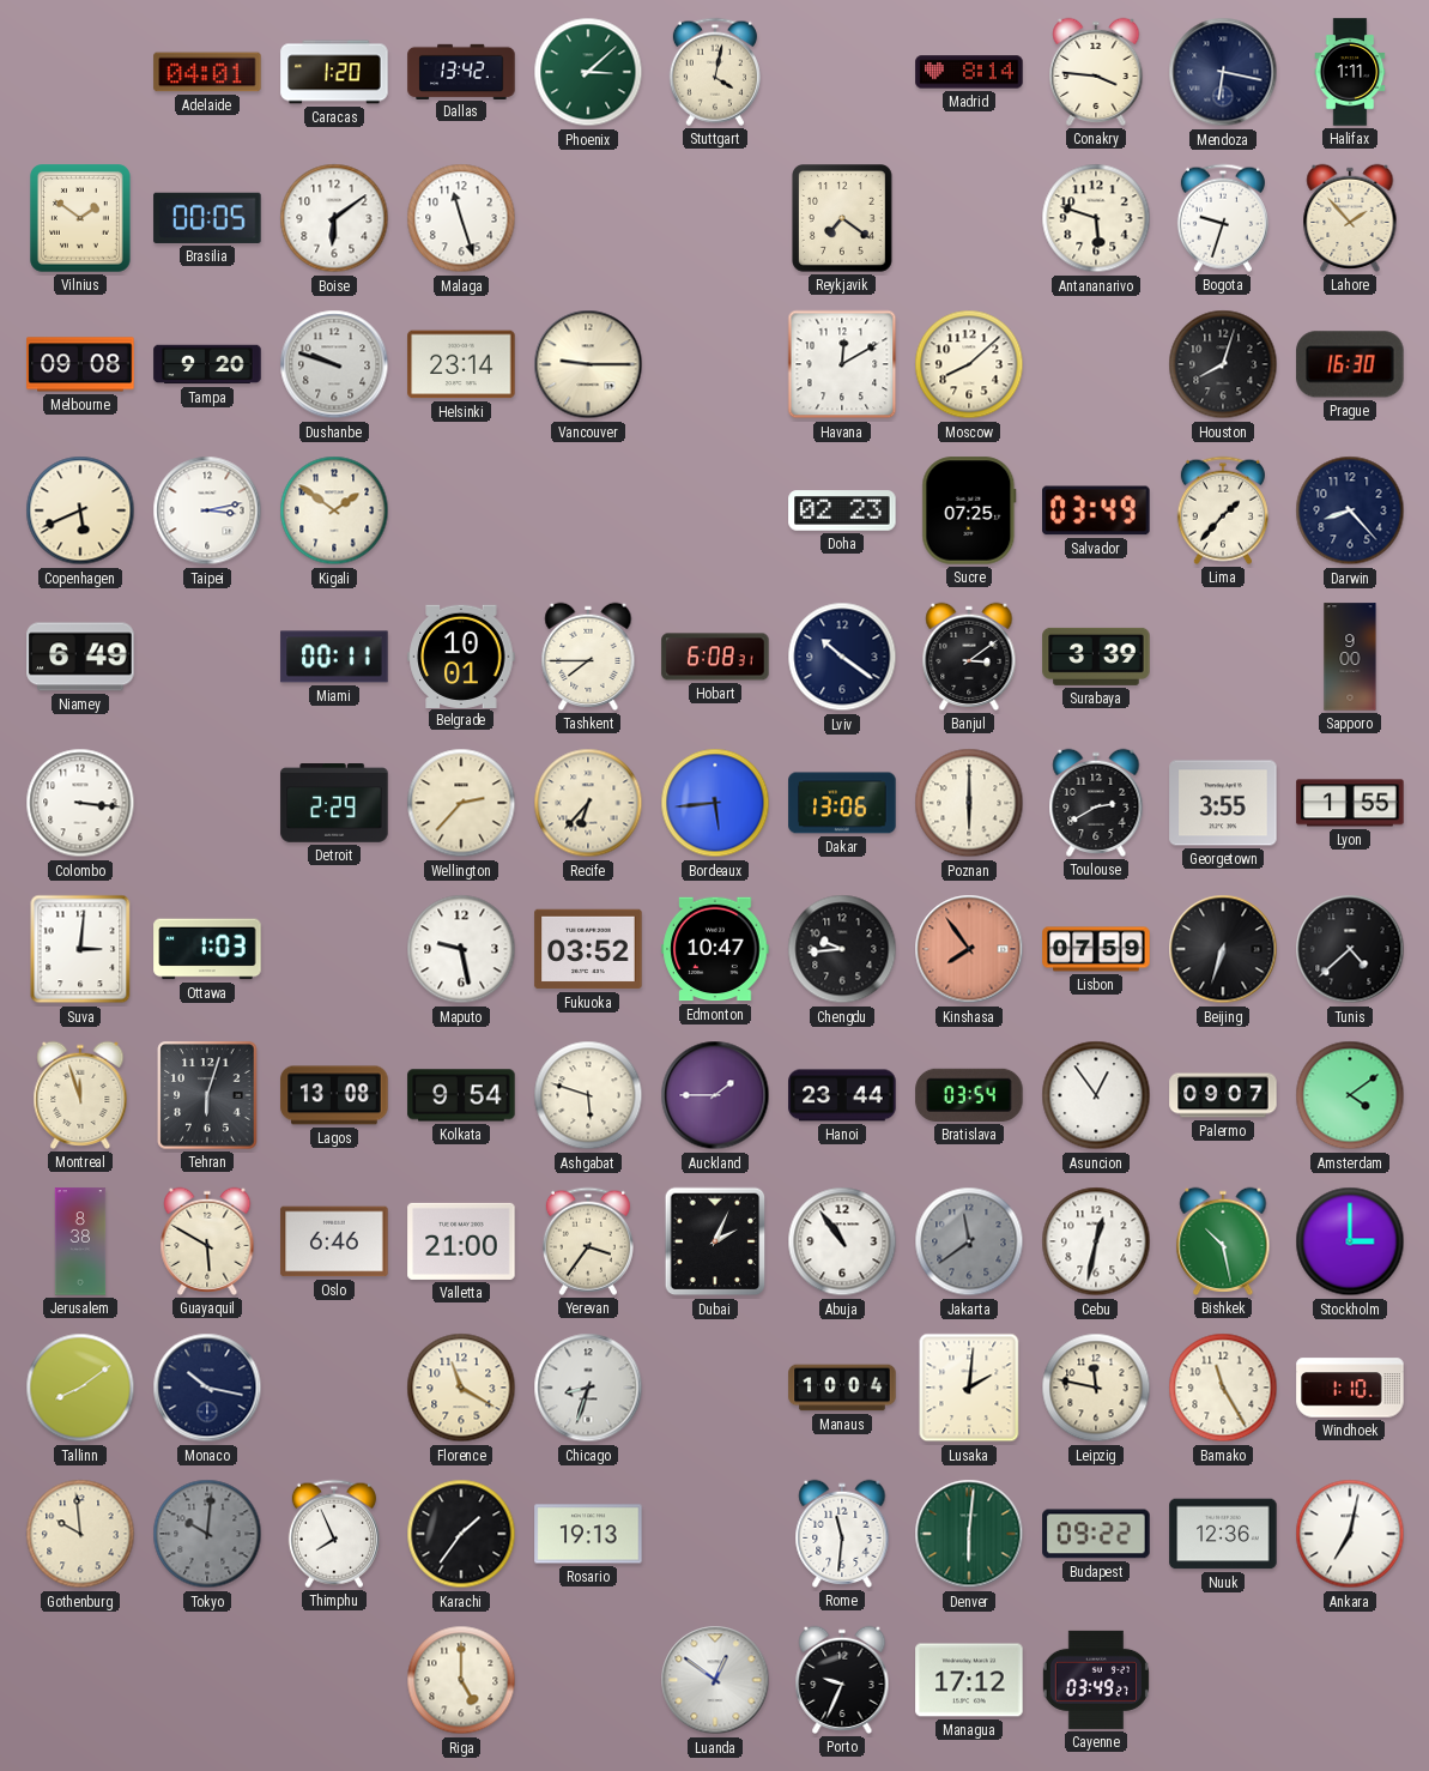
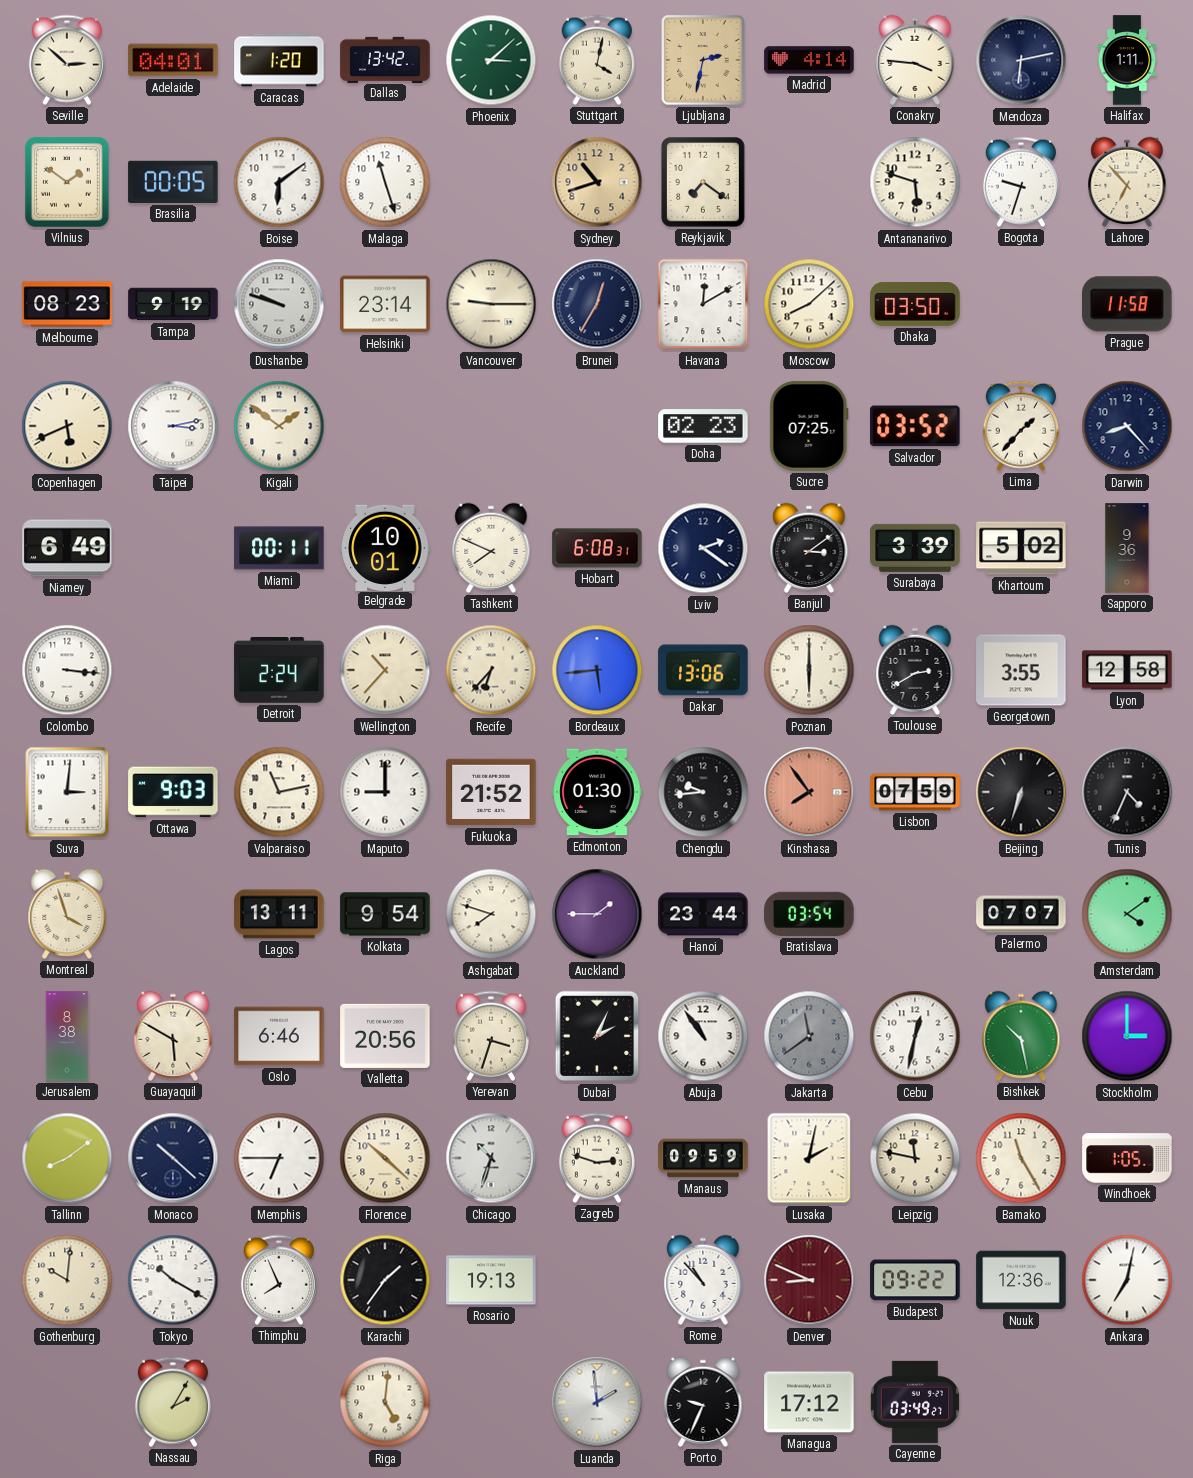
Seville: none -> 2:52 (67, 60)
Ljubljana: none -> 2:32 (703, 60)
Madrid: 8:14 -> 4:14 (809, 60)
Mendoza: 6:17 -> 6:13 (1021, 60)
Sydney: none -> 10:42 (597, 182)
Lahore: 1:53 -> 6:53 (1127, 182)
Melbourne: 09:08 -> 08:23 (67, 304)
Tampa: 9:20 -> 9:19 (173, 304)
Brunei: none -> 12:35 (597, 304)
Dhaka: none -> 03:50 (915, 305)
Houston: 8:03 -> none (1223, 364)
Prague: 16:30 -> 11:58 (1127, 304)
Salvador: 03:49 -> 03:52 (915, 426)
Tashkent: 7:45 -> 7:49 (491, 548)
Lviv: 10:21 -> 2:21 (703, 548)
Khartoum: none -> 5:02 (1021, 548)
Sapporo: 9:00 -> 9:36 (1127, 548)
Detroit: 2:29 -> 2:24 (279, 671)
Wellington: 2:37 -> 10:37 (385, 670)
Lyon: 1:55 -> 12:58 (1127, 670)
Ottawa: 1:03 -> 9:03 (173, 792)
Valparaiso: none -> 11:13 (279, 792)
Maputo: 9:28 -> 9:00 (385, 792)
Fukuoka: 03:52 -> 21:52 (491, 792)
Edmonton: 10:47 -> 01:30 (597, 792)
Tunis: 4:38 -> 4:34 (1127, 792)
Montreal: 11:57 -> 3:57 (67, 914)
Tehran: 6:03 -> none (207, 1095)
Lagos: 13:08 -> 13:11 (279, 914)
Ashgabat: 5:48 -> 7:48 (491, 914)
Asuncion: 12:54 -> none (1096, 1095)
Palermo: 09:07 -> 07:07 (1021, 914)
Valletta: 21:00 -> 20:56 (385, 1036)
Yerevan: 3:36 -> 3:33 (491, 1036)
Monaco: 10:17 -> 10:22 (173, 1158)
Memphis: none -> 6:45 (279, 1158)
Florence: 11:20 -> 10:22 (385, 1158)
Chicago: 8:33 -> 10:33 (491, 1158)
Zagreb: none -> 2:48 (597, 1158)
Manaus: 10:04 -> 09:59 (703, 1158)
Lusaka: 2:01 -> 2:02 (809, 1158)
Windhoek: 1:10 -> 1:05 (1127, 1158)
Gothenburg: 9:59 -> 10:01 (67, 1280)
Tokyo: 10:01 -> 10:20 (173, 1280)
Tokyo dial: grey -> white (173, 1280)
Rome: 11:31 -> 10:53 (703, 1280)
Denver: 6:01 -> 8:49 (809, 1280)
Denver dial: green -> burgundy (809, 1280)
Nassau: none -> 2:05 (173, 1402)
Riga: 5:00 -> 5:01 (385, 1402)
Luanda: 12:51 -> 1:59 (597, 1402)
